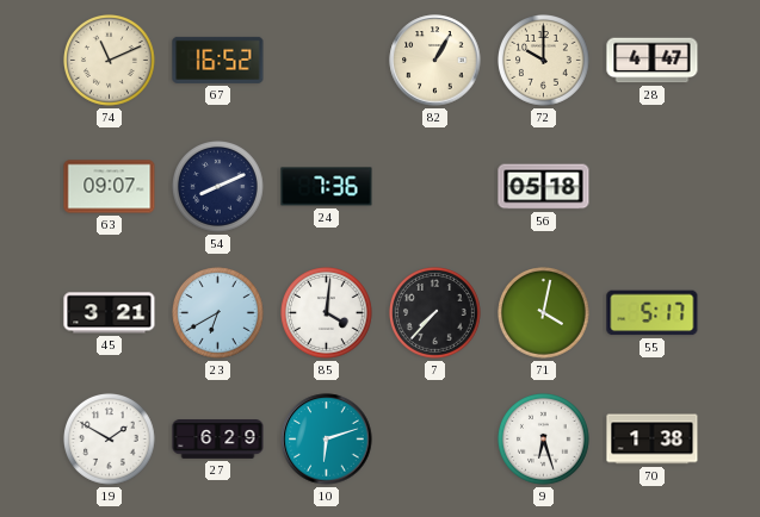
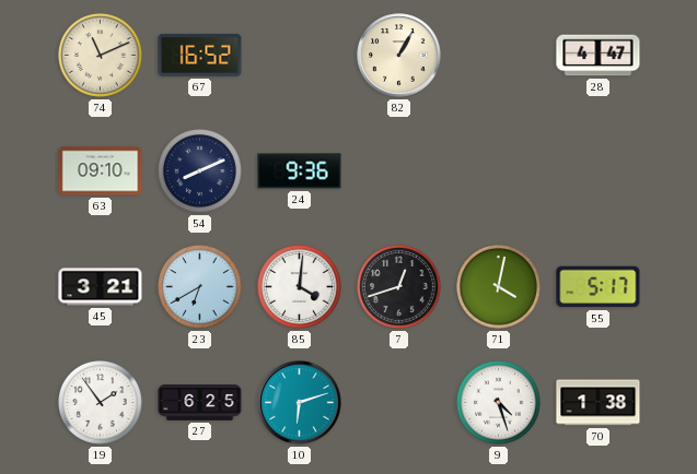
72: 10:00 -> none (544, 61)
63: 09:07 -> 09:10 (101, 171)
24: 7:36 -> 9:36 (300, 171)
56: 05:18 -> none (544, 187)
7: 7:37 -> 12:42 (399, 287)
19: 1:50 -> 1:54 (101, 403)
27: 6:29 -> 6:25 (200, 403)
9: 6:27 -> 4:27 (499, 403)
